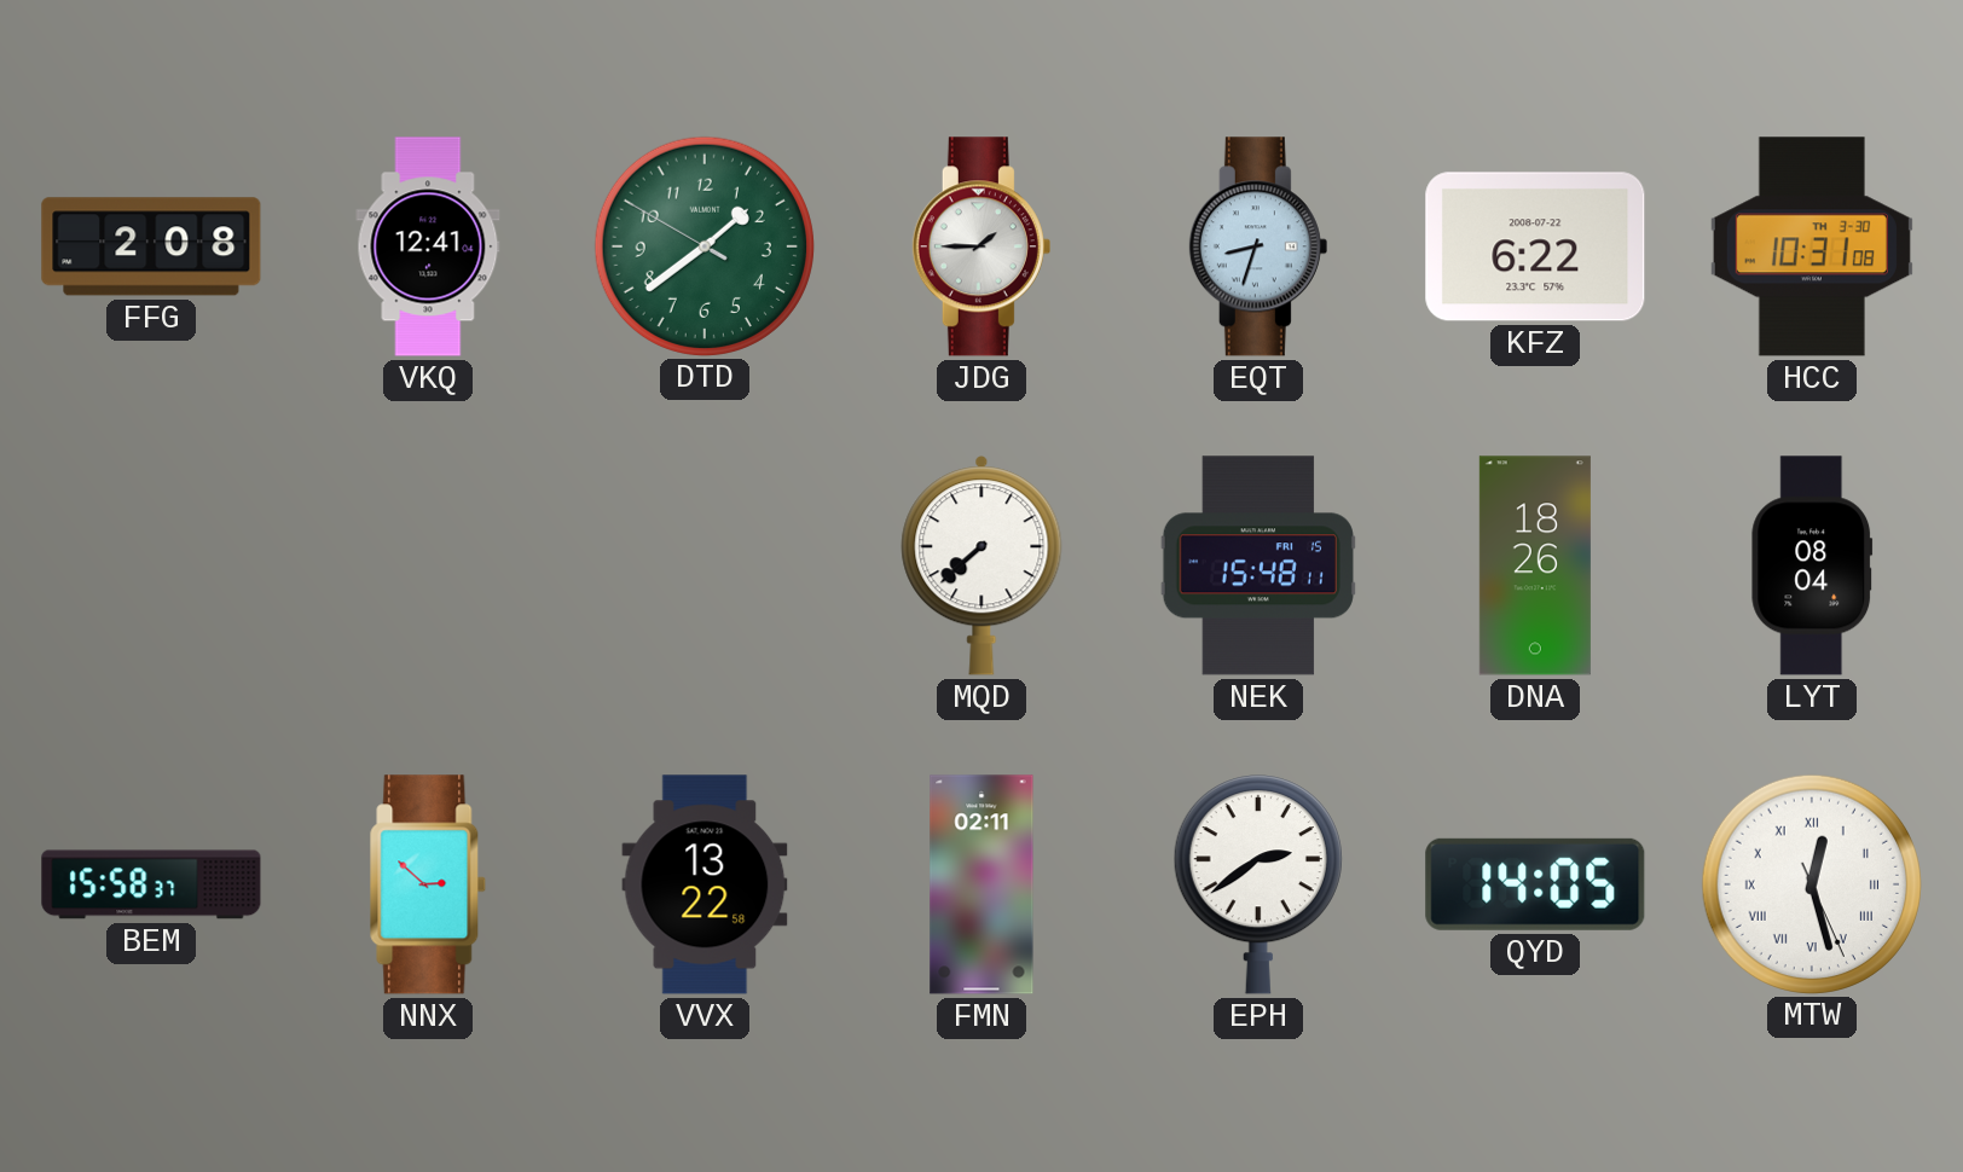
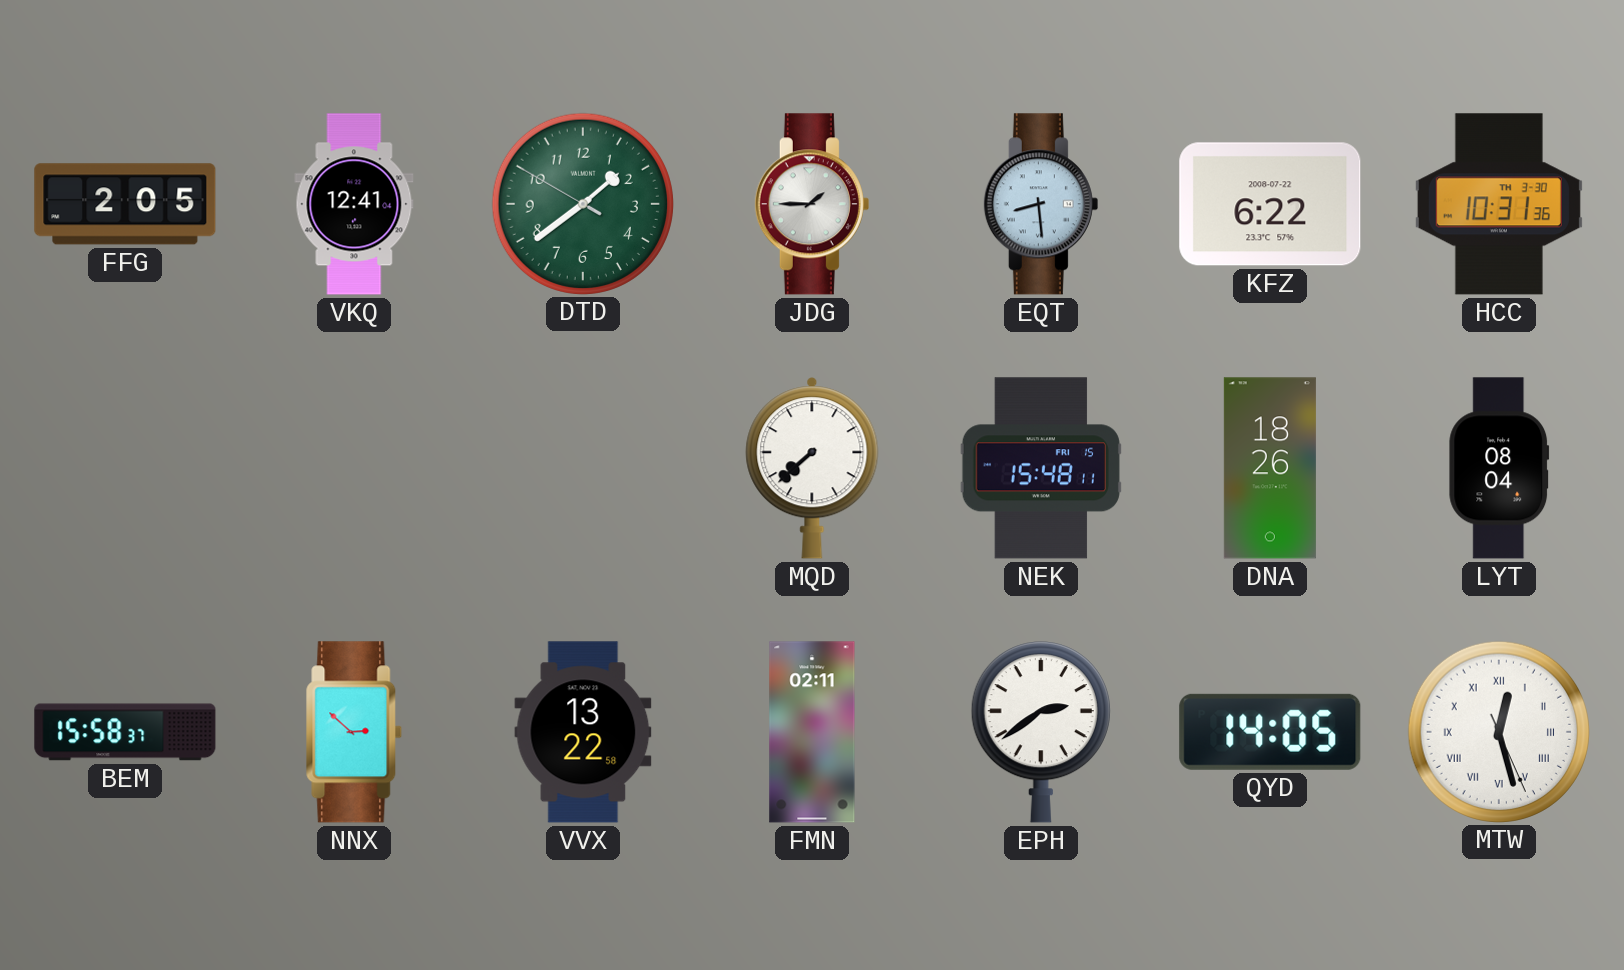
FFG: 2:08 -> 2:05 (125, 204)
EQT: 8:33 -> 8:29 (1041, 204)
HCC: 10:31:08 -> 10:31:36 (1499, 204)
